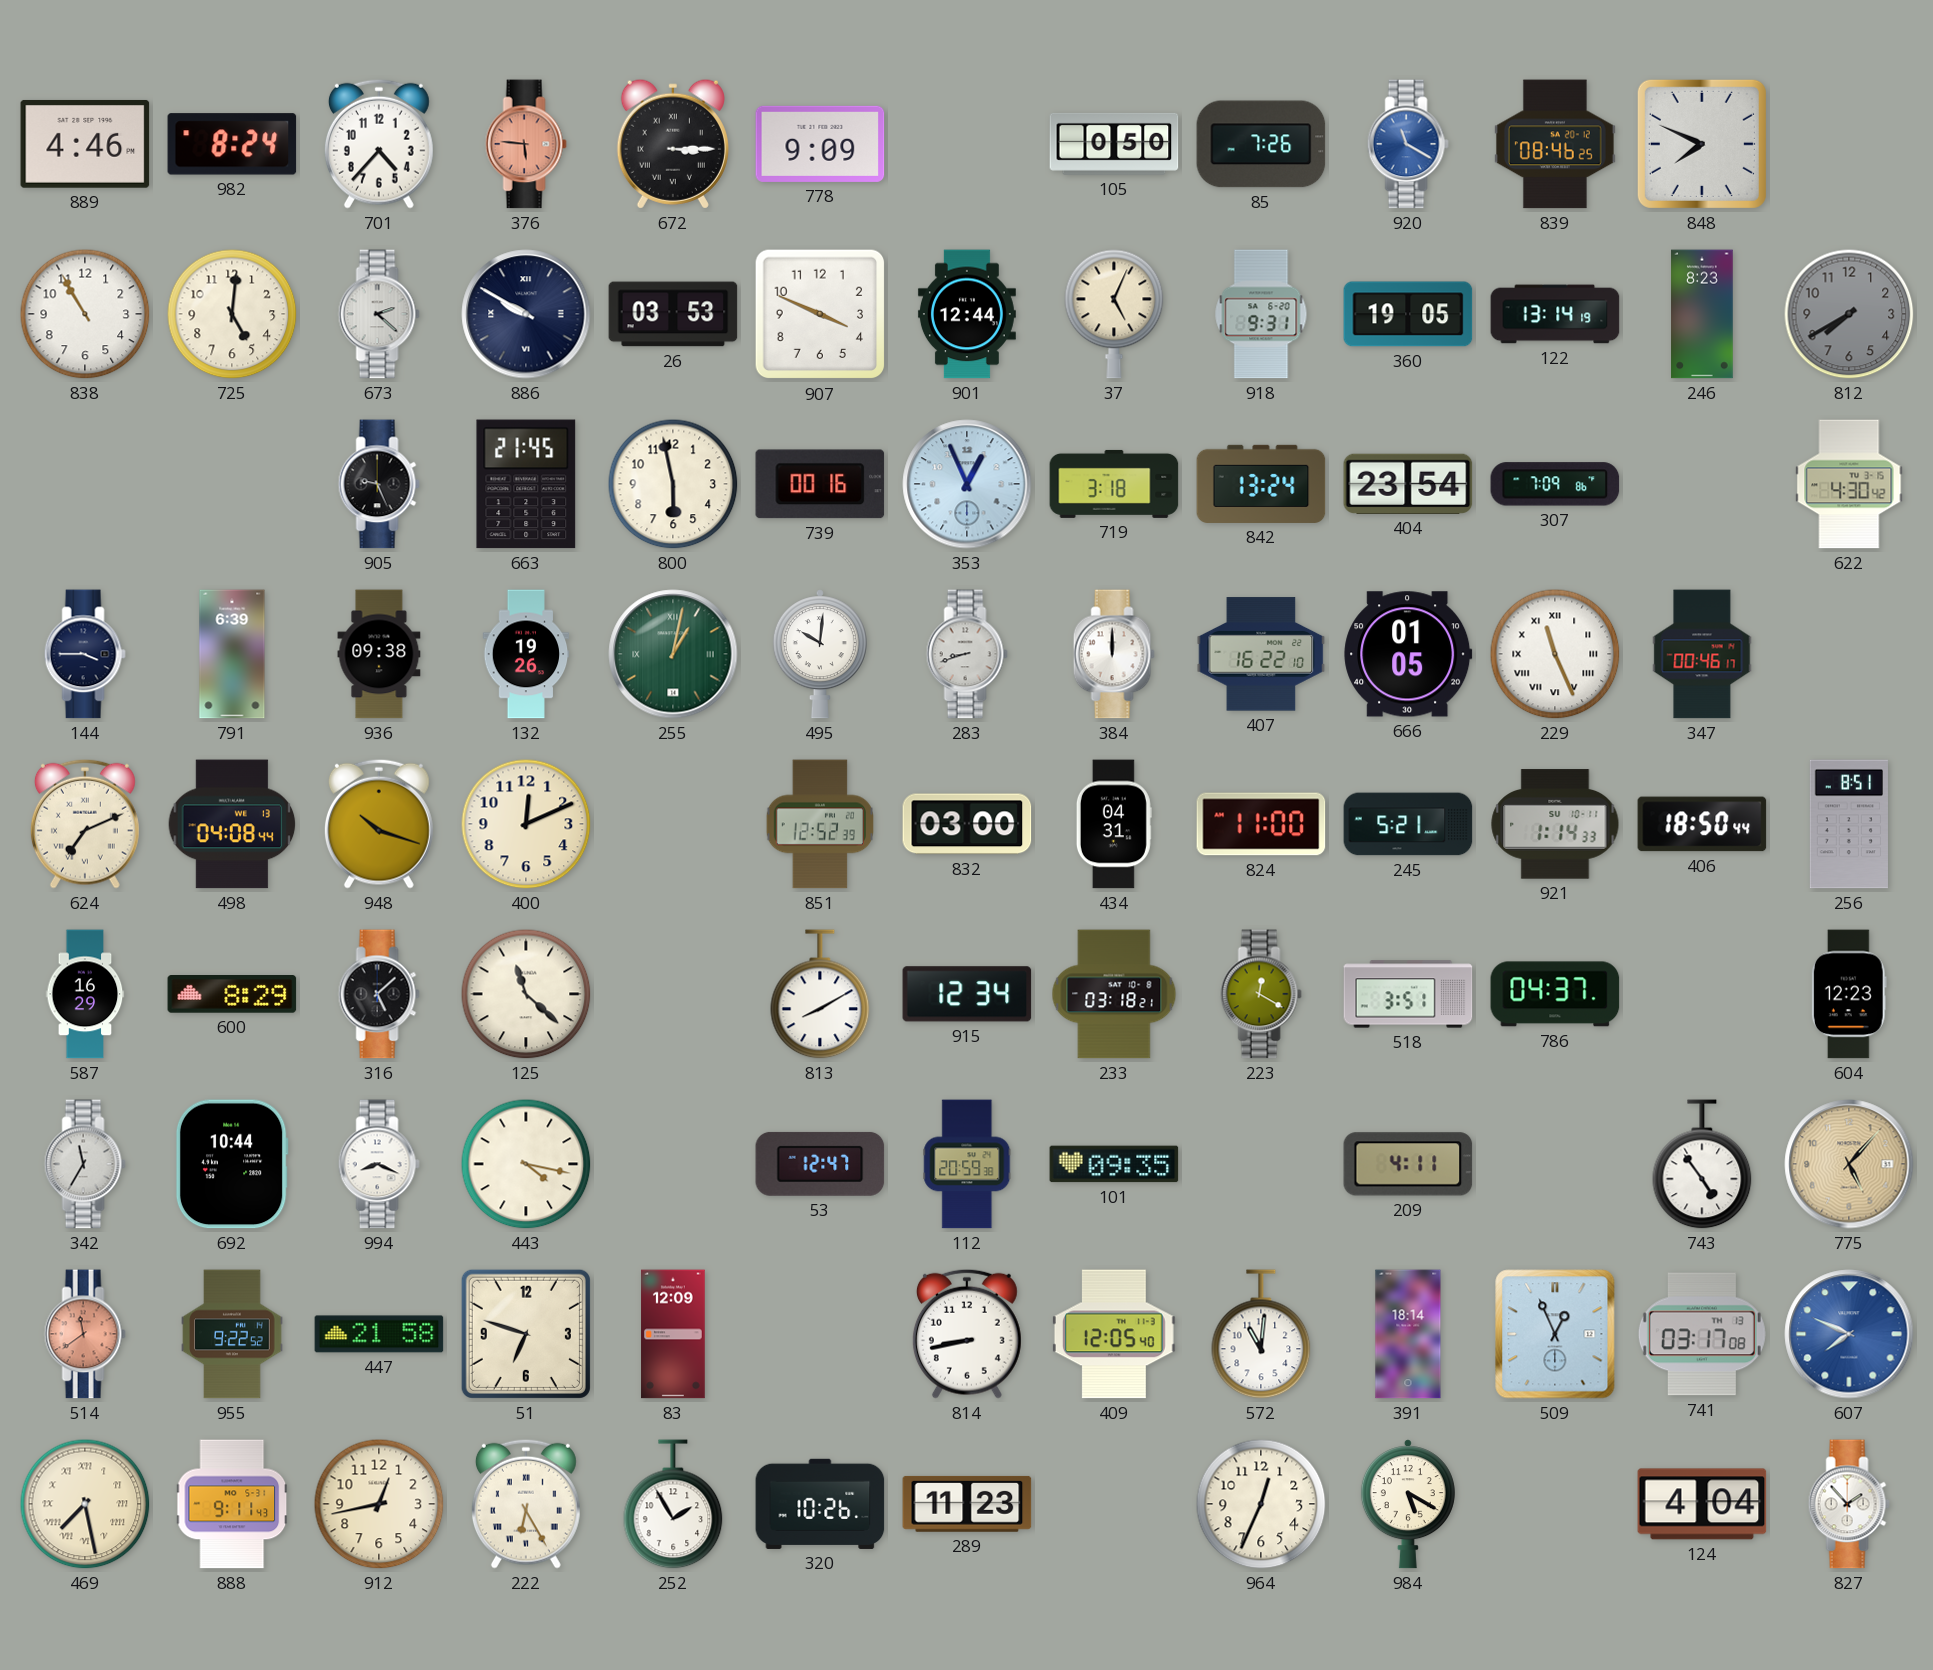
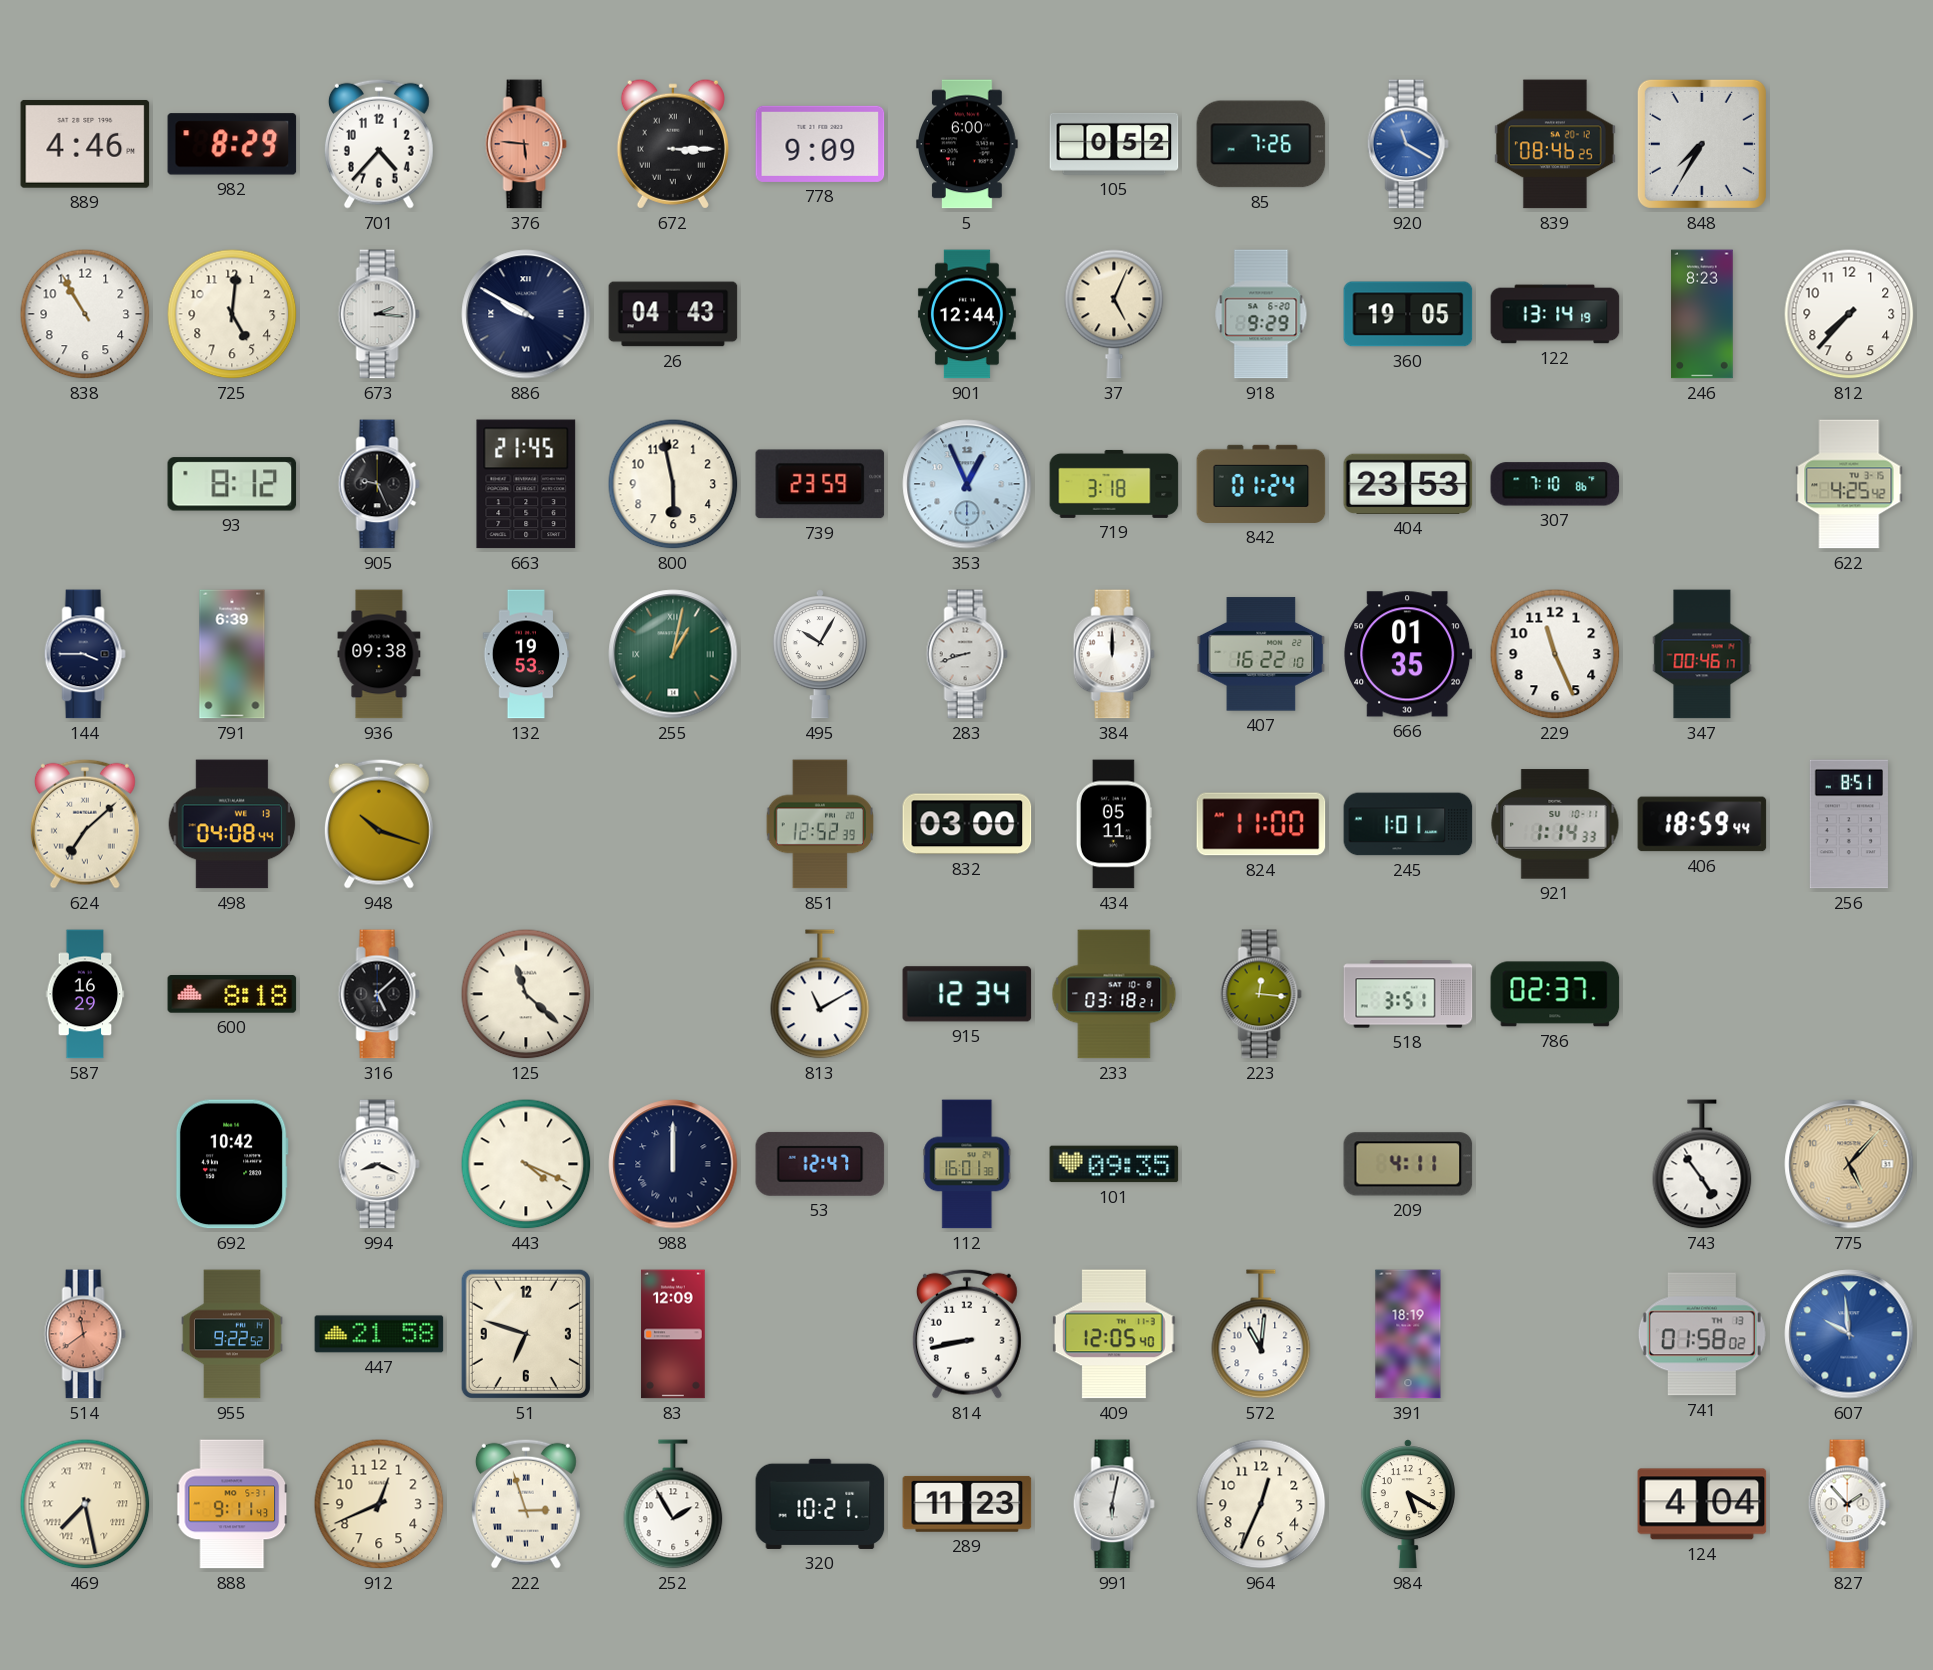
982: 8:24 -> 8:29 (232, 144)
5: none -> 6:00 (967, 144)
105: 0:50 -> 0:52 (1114, 144)
848: 7:49 -> 7:35 (1702, 144)
673: 2:22 -> 2:16 (379, 314)
26: 03:53 -> 04:43 (673, 314)
907: 3:49 -> none (820, 314)
918: 9:31 -> 9:29 (1261, 314)
812: 7:40 -> 7:37 (1849, 314)
812 dial: grey -> white (1849, 314)
93: none -> 8:12 (232, 484)
739: 00:16 -> 23:59 (820, 484)
842: 13:24 -> 01:24 (1261, 484)
404: 23:54 -> 23:53 (1408, 484)
307: 7:09 -> 7:10 (1555, 484)
622: 4:30 -> 4:25 (1849, 484)
132: 19:26 -> 19:53 (526, 654)
495: 10:01 -> 10:05 (820, 654)
666: 01:05 -> 01:35 (1408, 654)
229 numerals: Roman -> Arabic (1555, 654)
624: 7:11 -> 7:08 (85, 824)
400: 12:11 -> none (526, 824)
434: 04:31 -> 05:11 (1114, 824)
245: 5:21 -> 1:01 (1408, 824)
406: 18:50 -> 18:59 (1702, 824)
600: 8:29 -> 8:18 (232, 995)
813: 8:10 -> 11:10 (820, 994)
223: 12:20 -> 12:16 (1261, 994)
786: 04:37 -> 02:37 (1555, 994)
604: 12:23 -> none (1849, 994)
342: 11:35 -> none (85, 1164)
692: 10:44 -> 10:42 (232, 1164)
443: 4:17 -> 4:19 (526, 1164)
988: none -> 12:00 (673, 1164)
112: 20:59 -> 16:01 (967, 1164)
391: 18:14 -> 18:19 (1408, 1334)
509: 12:56 -> none (1555, 1334)
741: 03:17 -> 01:58 (1702, 1334)
607: 7:49 -> 9:59 (1849, 1334)
912: 12:43 -> 12:41 (379, 1504)
222: 6:25 -> 2:57 (526, 1504)
320: 10:26 -> 10:21 (820, 1504)
991: none -> 6:02 (1114, 1504)
